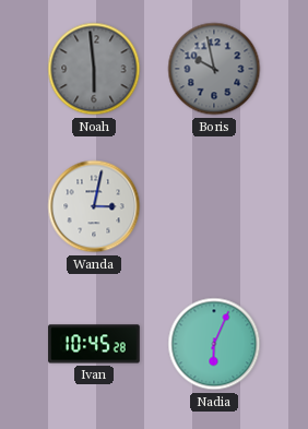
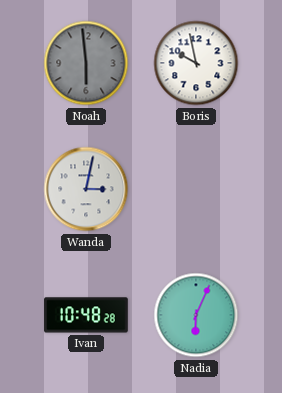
Boris dial: grey -> white (196, 63)
Ivan: 10:45 -> 10:48 (86, 315)
